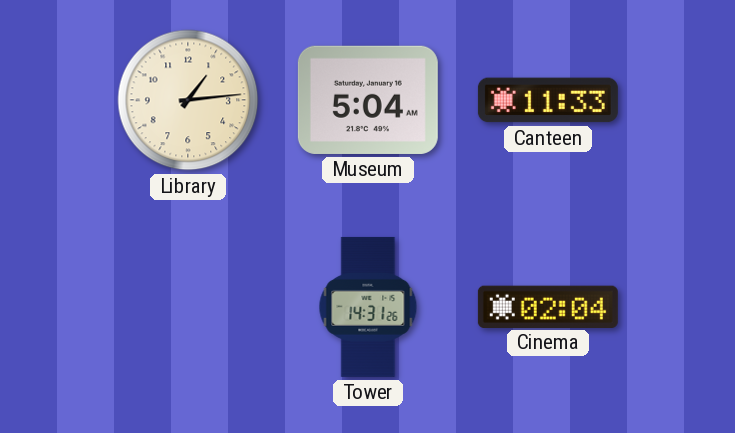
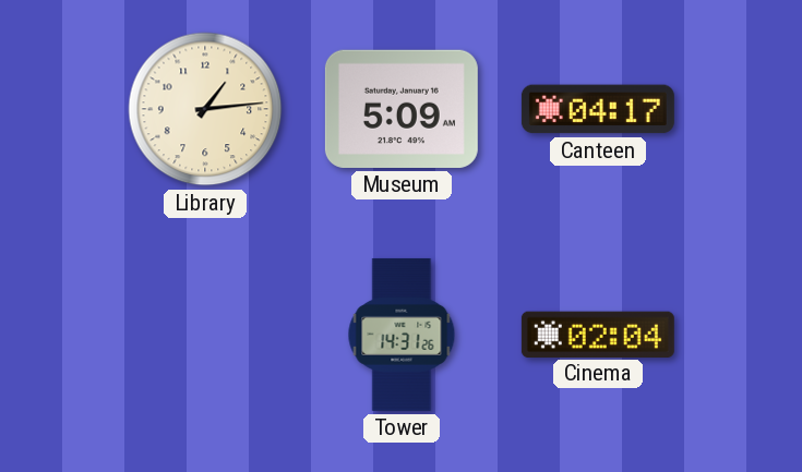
Museum: 5:04 -> 5:09 (402, 109)
Canteen: 11:33 -> 04:17 (598, 109)
